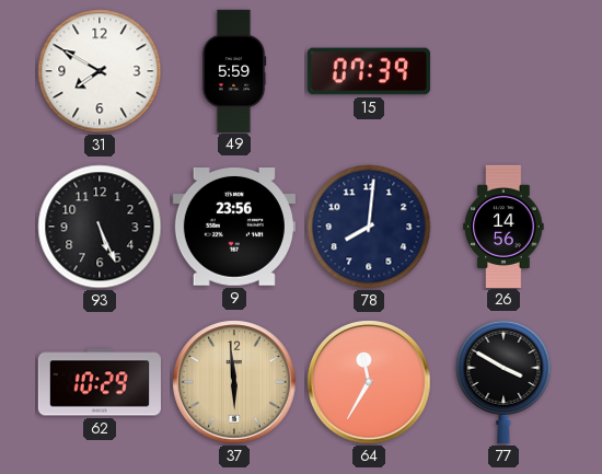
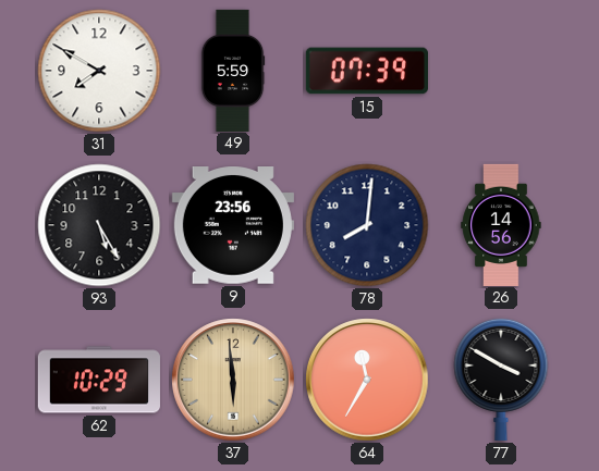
93: 5:26 -> 5:25 (99, 225)
